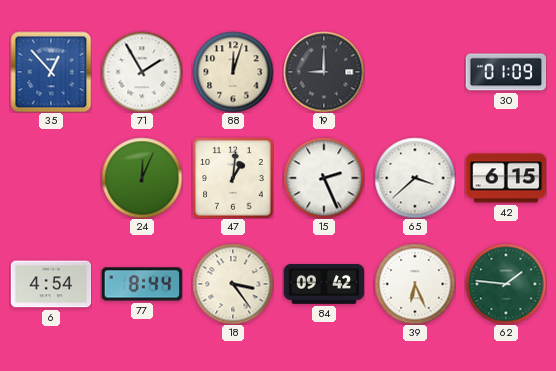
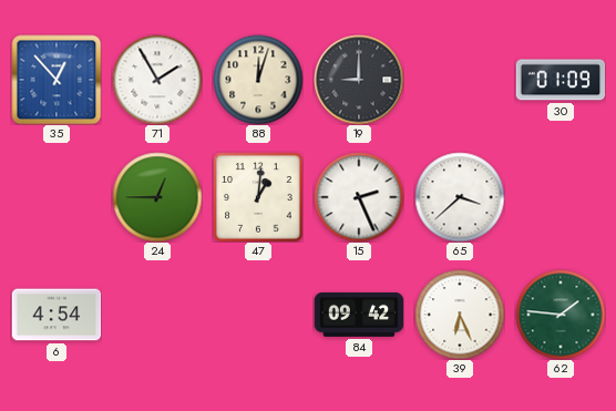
24: 12:04 -> 12:45 (157, 197)
42: 6:15 -> none (506, 178)
77: 8:44 -> none (142, 284)
18: 3:24 -> none (233, 284)
